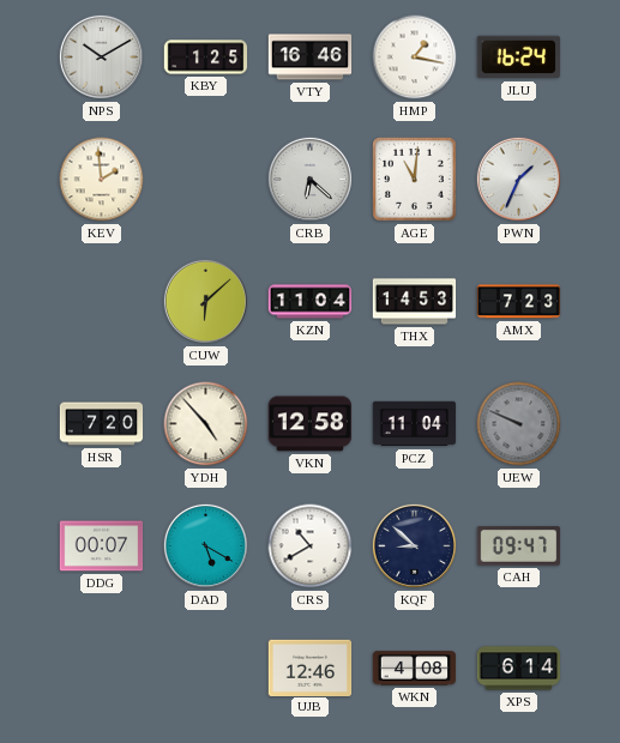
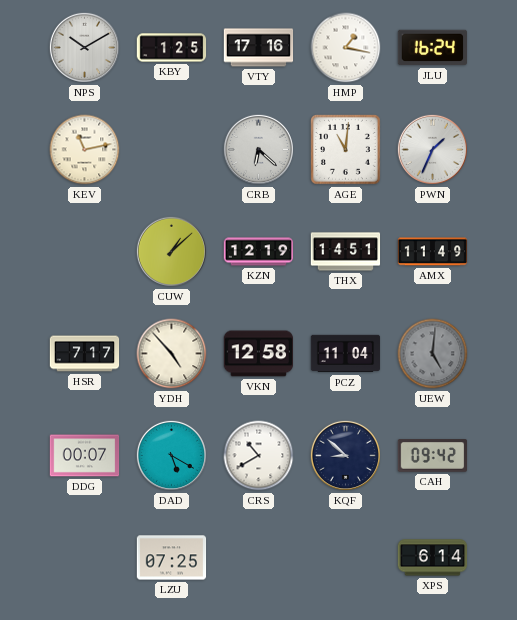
VTY: 16:46 -> 17:16 (259, 48)
KEV: 1:59 -> 11:13 (85, 150)
CUW: 6:08 -> 1:08 (171, 251)
KZN: 11:04 -> 12:19 (259, 252)
THX: 14:53 -> 14:51 (346, 252)
AMX: 7:23 -> 11:49 (433, 252)
HSR: 7:20 -> 7:17 (85, 354)
UEW: 9:49 -> 5:01 (433, 354)
CAH: 09:47 -> 09:42 (433, 456)
LZU: none -> 07:25 (172, 558)
UJB: 12:46 -> none (311, 668)
WKN: 4:08 -> none (415, 669)
